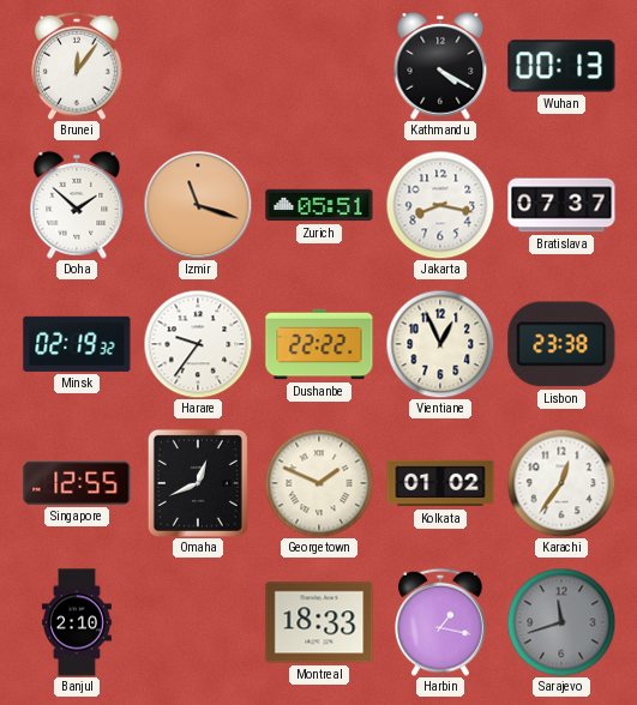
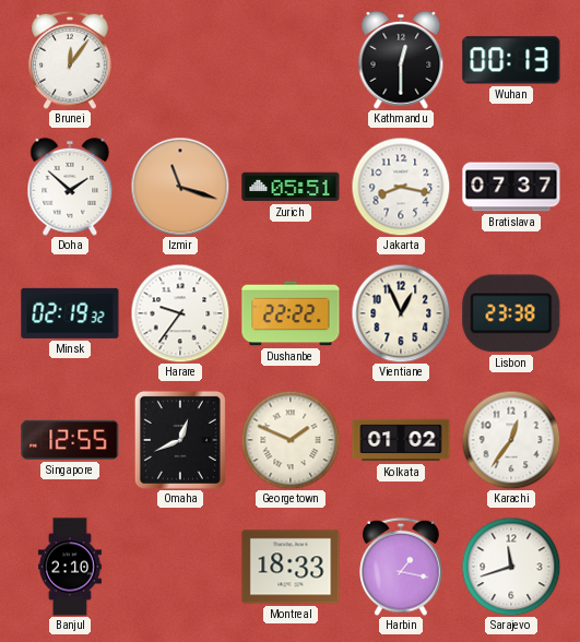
Kathmandu: 4:20 -> 12:30 (401, 60)
Sarajevo dial: grey -> white (511, 567)
